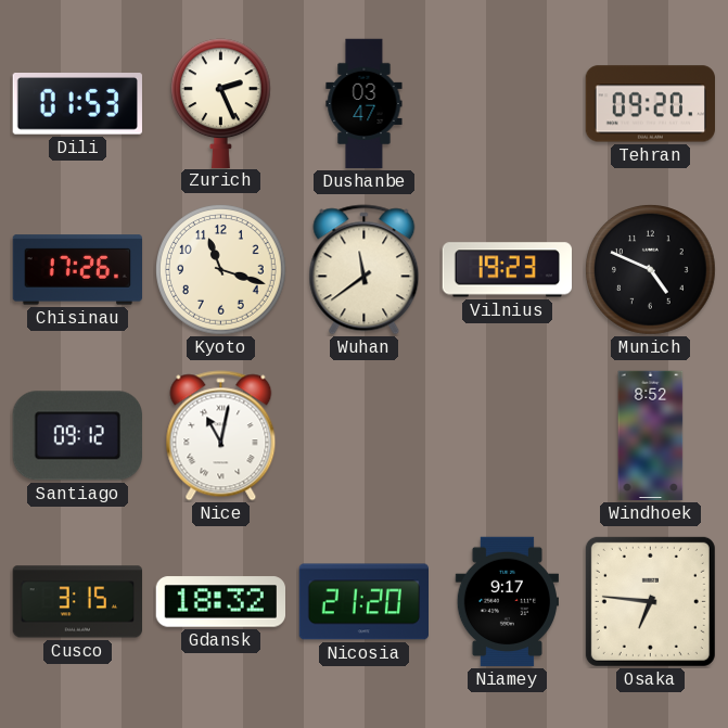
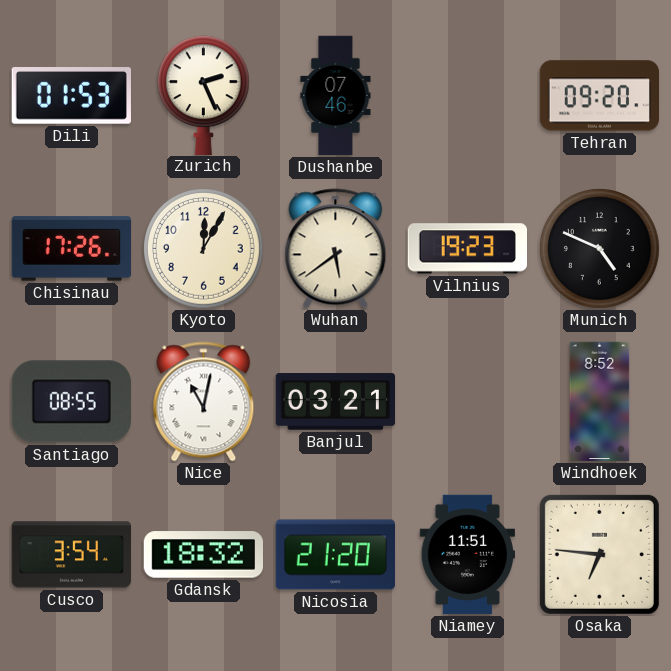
Dushanbe: 03:47 -> 07:46 (336, 96)
Kyoto: 11:18 -> 12:05 (204, 249)
Wuhan: 11:39 -> 5:39 (336, 249)
Santiago: 09:12 -> 08:55 (71, 402)
Banjul: none -> 03:21 (336, 402)
Cusco: 3:15 -> 3:54 (71, 555)
Niamey: 9:17 -> 11:51 (467, 555)
